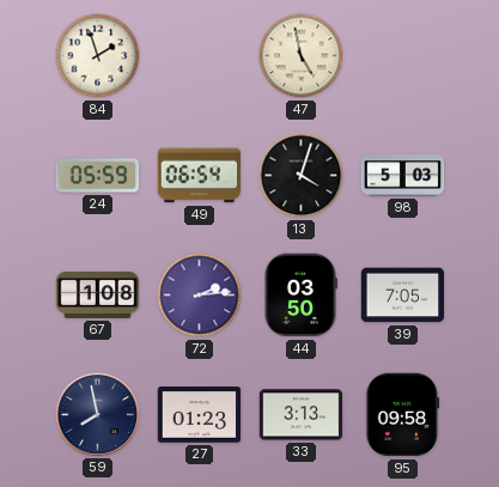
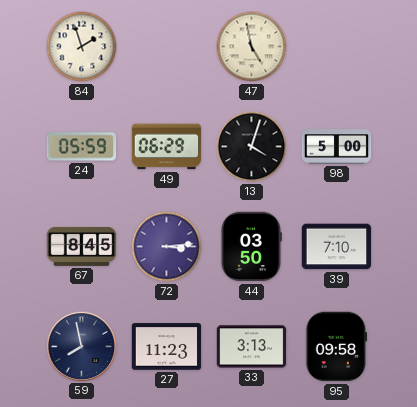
49: 06:54 -> 06:29 (167, 147)
98: 5:03 -> 5:00 (337, 147)
67: 1:08 -> 8:45 (82, 246)
72: 2:14 -> 3:14 (167, 247)
39: 7:05 -> 7:10 (337, 247)
27: 01:23 -> 11:23 (167, 347)
